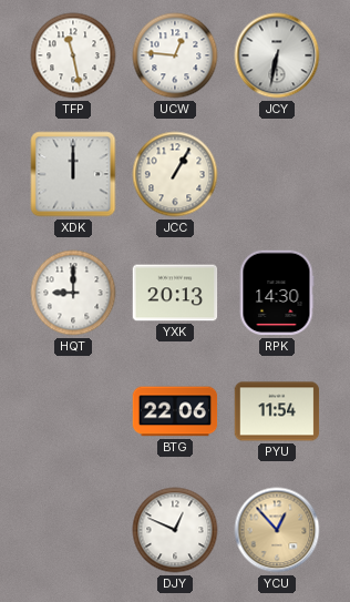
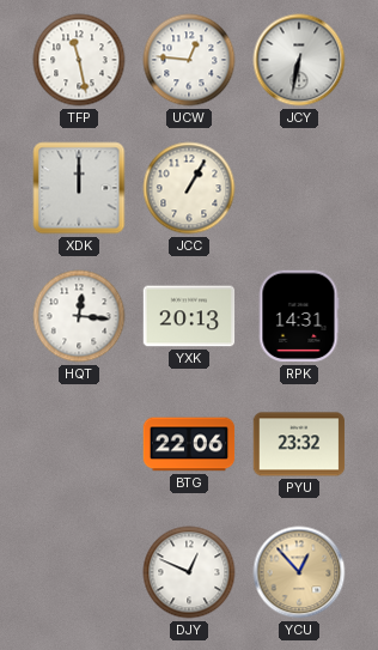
HQT: 9:00 -> 12:16 (79, 316)
RPK: 14:30 -> 14:31 (299, 316)
PYU: 11:54 -> 23:32 (299, 444)
